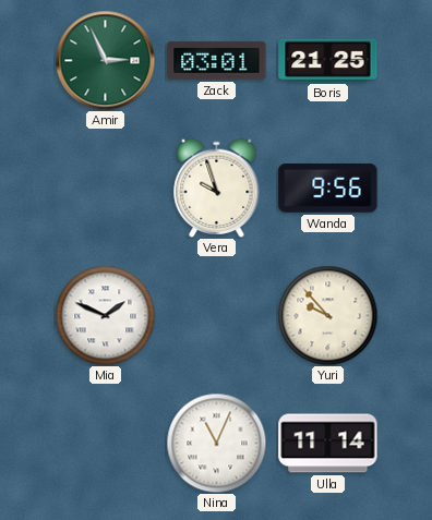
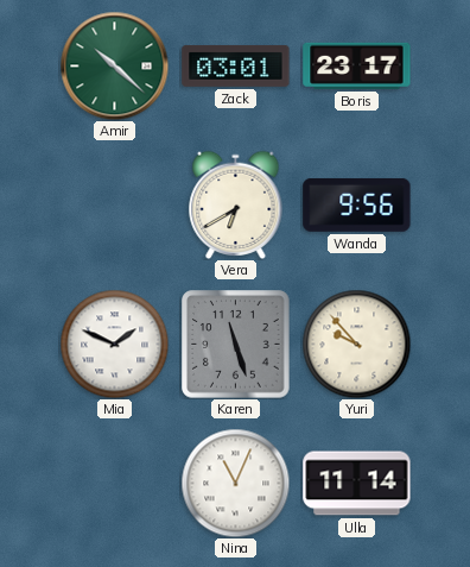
Amir: 2:56 -> 10:22 (114, 65)
Boris: 21:25 -> 23:17 (357, 65)
Vera: 9:57 -> 6:40 (236, 204)
Karen: none -> 11:27 (236, 345)
